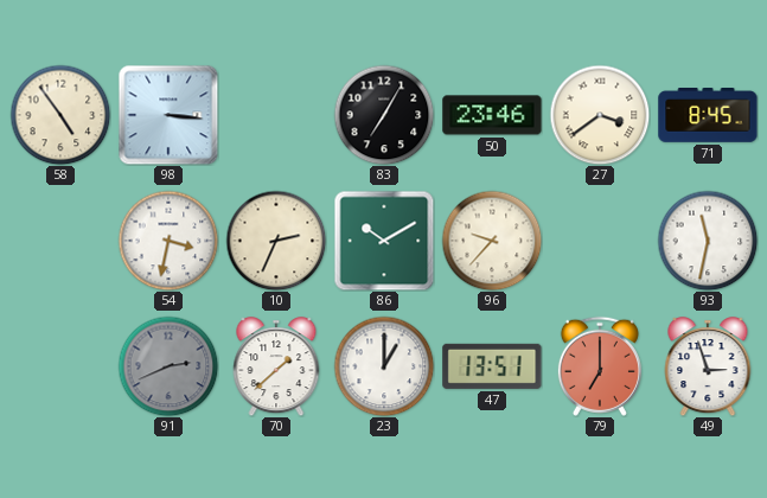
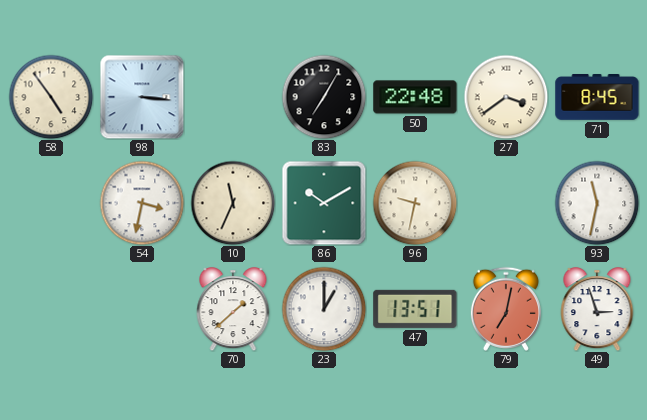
50: 23:46 -> 22:48 (415, 97)
10: 2:34 -> 11:34 (233, 203)
96: 9:37 -> 9:32 (415, 203)
91: 2:41 -> none (168, 366)
79: 7:00 -> 7:02 (506, 309)
